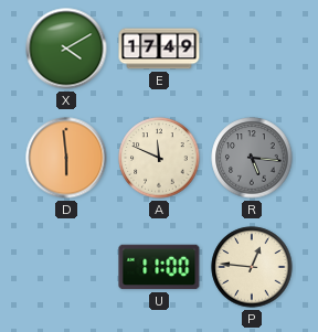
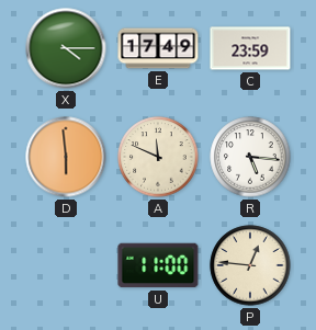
X: 4:10 -> 4:15 (66, 48)
C: none -> 23:59 (250, 48)
R dial: grey -> white (250, 157)
